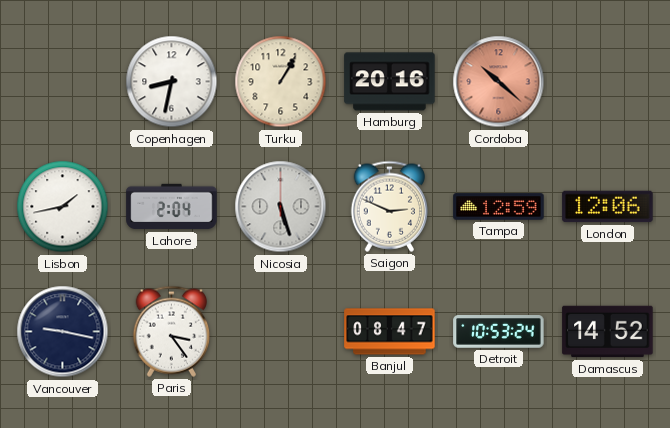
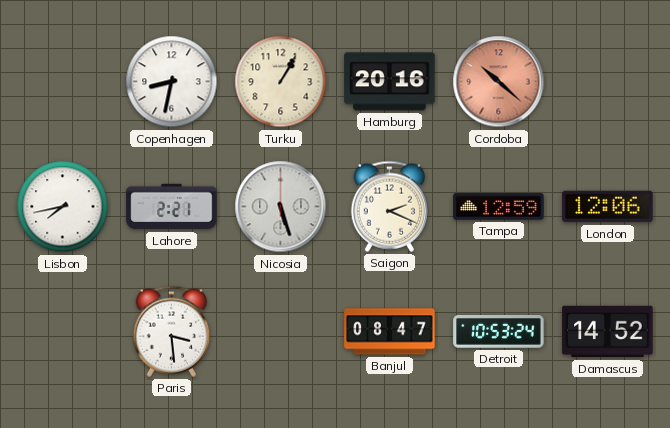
Lisbon: 1:43 -> 7:43 (63, 207)
Lahore: 2:04 -> 2:21 (172, 207)
Saigon: 2:49 -> 2:19 (390, 206)
Vancouver: 9:17 -> none (63, 332)
Paris: 3:24 -> 3:29 (172, 331)
